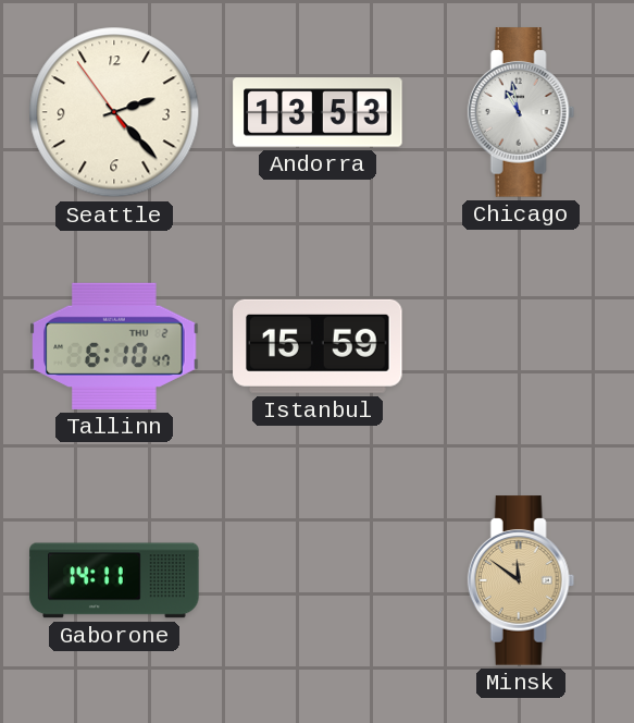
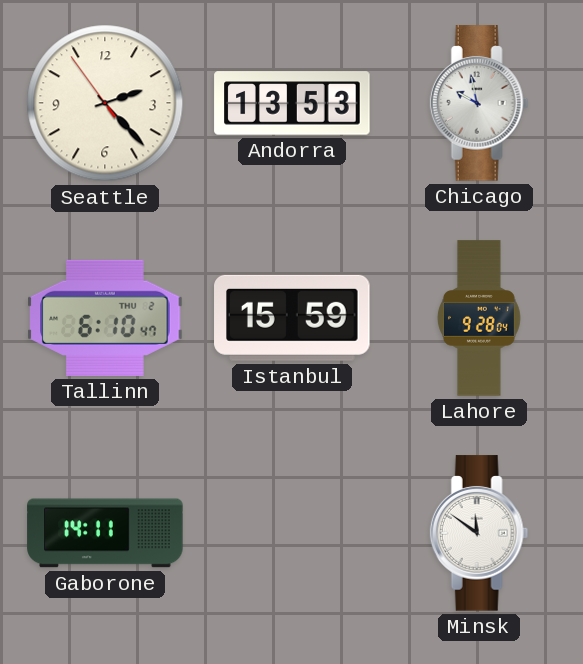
Chicago: 10:58 -> 9:58 (479, 103)
Lahore: none -> 9:28 (479, 318)
Minsk dial: champagne -> white (479, 533)
